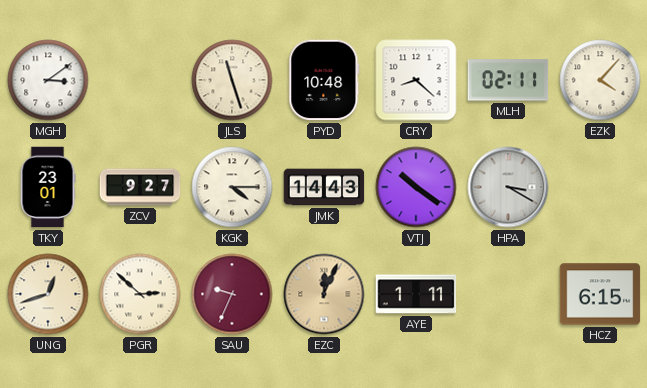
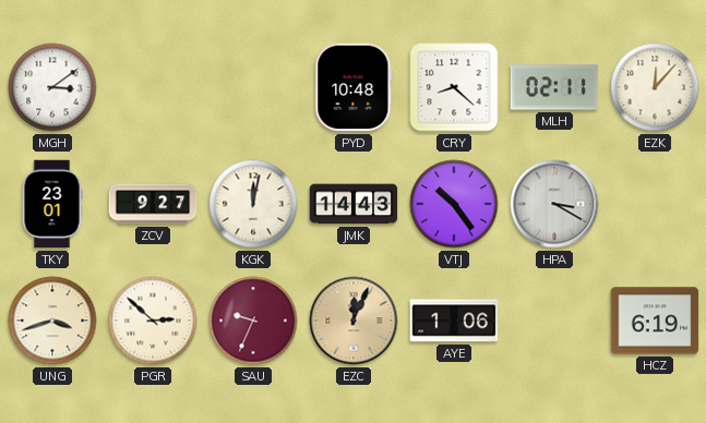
JLS: 11:27 -> none (232, 80)
EZK: 4:07 -> 12:07 (655, 87)
KGK: 4:15 -> 12:02 (253, 204)
VTJ: 10:21 -> 10:24 (454, 204)
UNG: 12:42 -> 3:42 (52, 321)
AYE: 1:11 -> 1:06 (454, 321)
HCZ: 6:15 -> 6:19 (655, 321)
